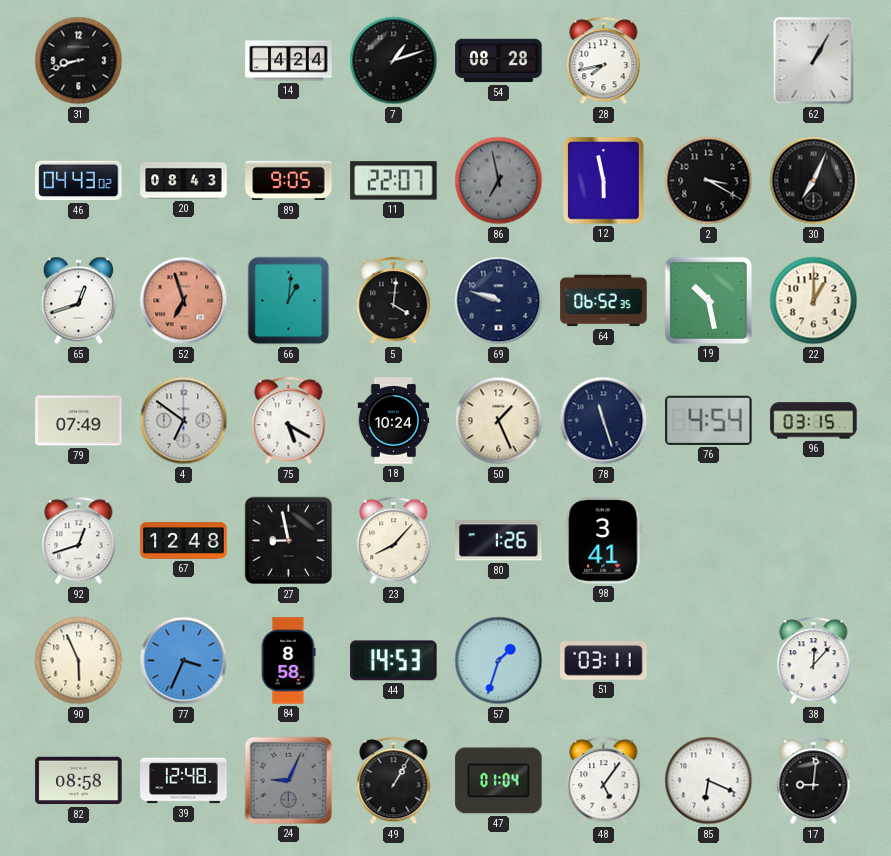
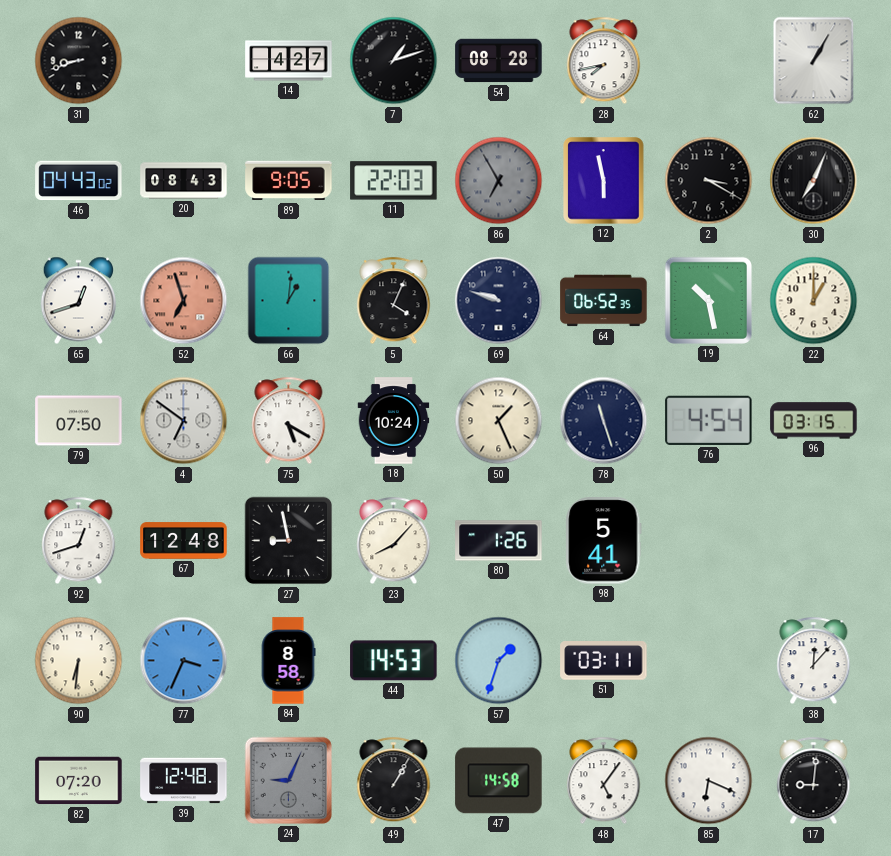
14: 4:24 -> 4:27 (289, 61)
11: 22:07 -> 22:03 (394, 181)
86: 6:58 -> 6:55 (499, 181)
5: 4:01 -> 4:04 (394, 301)
79: 07:49 -> 07:50 (79, 421)
98: 3:41 -> 5:41 (604, 541)
90: 5:56 -> 6:31 (79, 661)
82: 08:58 -> 07:20 (79, 781)
47: 01:04 -> 14:58 (499, 781)
